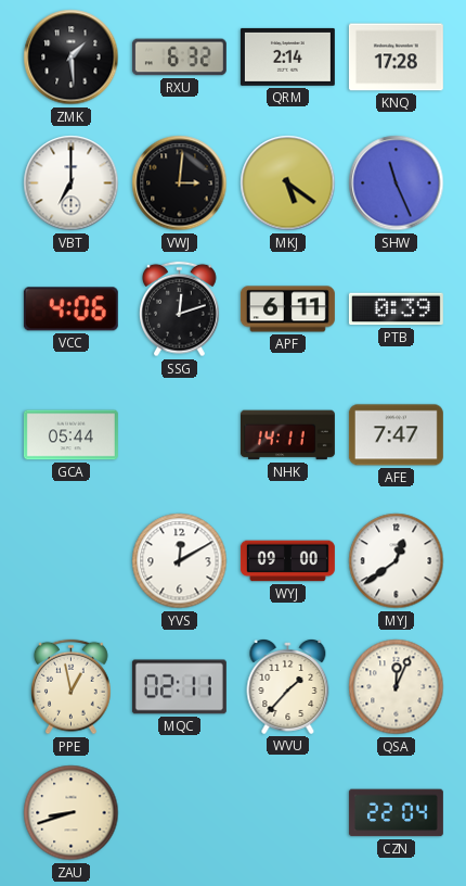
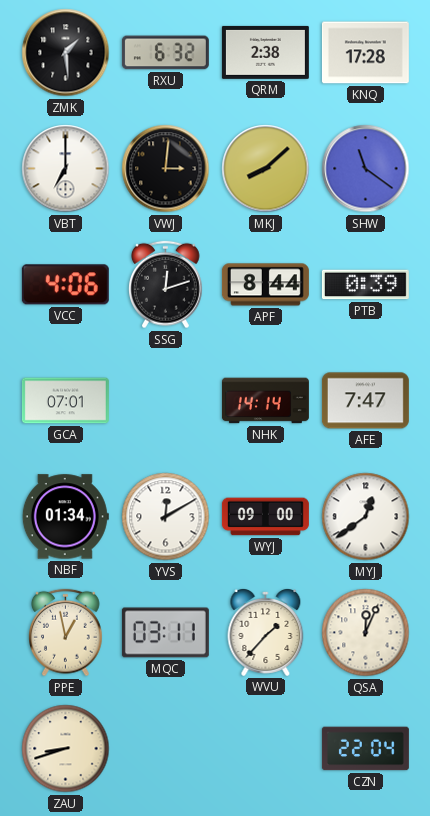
QRM: 2:14 -> 2:38 (265, 52)
MKJ: 5:21 -> 8:08 (266, 169)
SHW: 11:26 -> 11:21 (366, 169)
APF: 6:11 -> 8:44 (265, 285)
GCA: 05:44 -> 07:01 (65, 401)
NHK: 14:11 -> 14:14 (265, 401)
NBF: none -> 01:34 (65, 517)
MQC: 02:11 -> 03:11 (165, 633)
